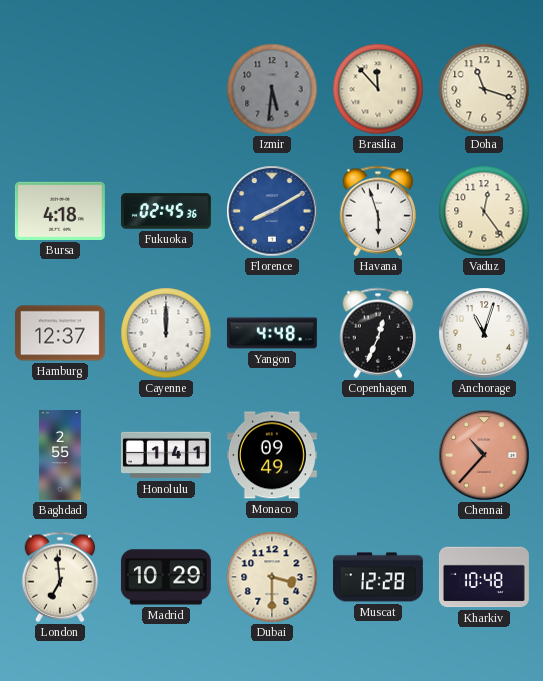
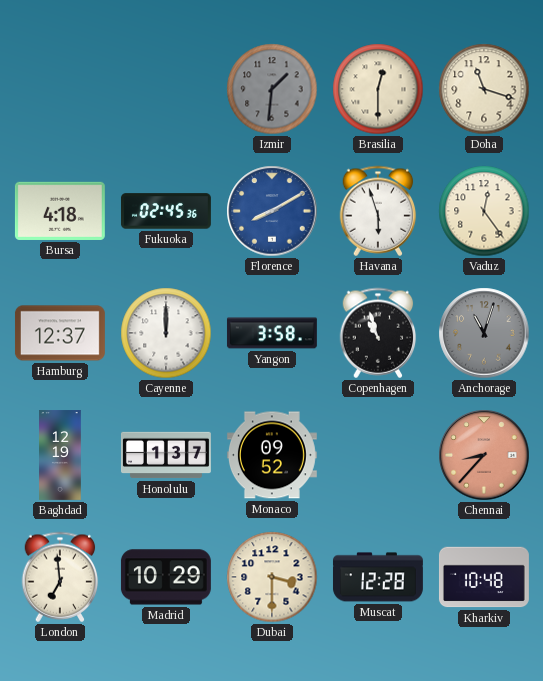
Izmir: 5:31 -> 1:31 (272, 89)
Brasilia: 11:53 -> 12:30 (378, 89)
Yangon: 4:48 -> 3:58 (272, 333)
Copenhagen: 12:34 -> 10:57 (378, 333)
Anchorage dial: white -> grey (484, 333)
Baghdad: 2:55 -> 12:19 (60, 456)
Honolulu: 1:41 -> 1:37 (166, 455)
Monaco: 09:49 -> 09:52 (272, 455)
Chennai: 10:37 -> 8:37 (484, 455)
